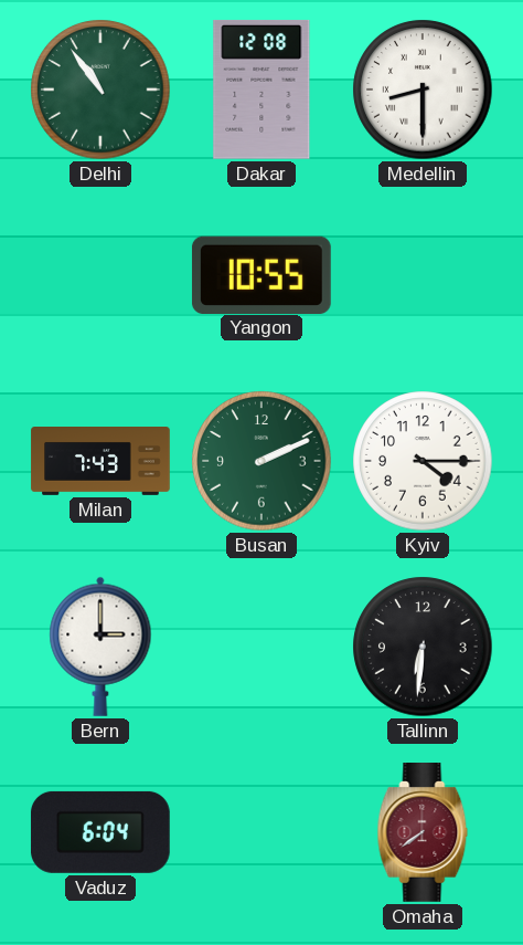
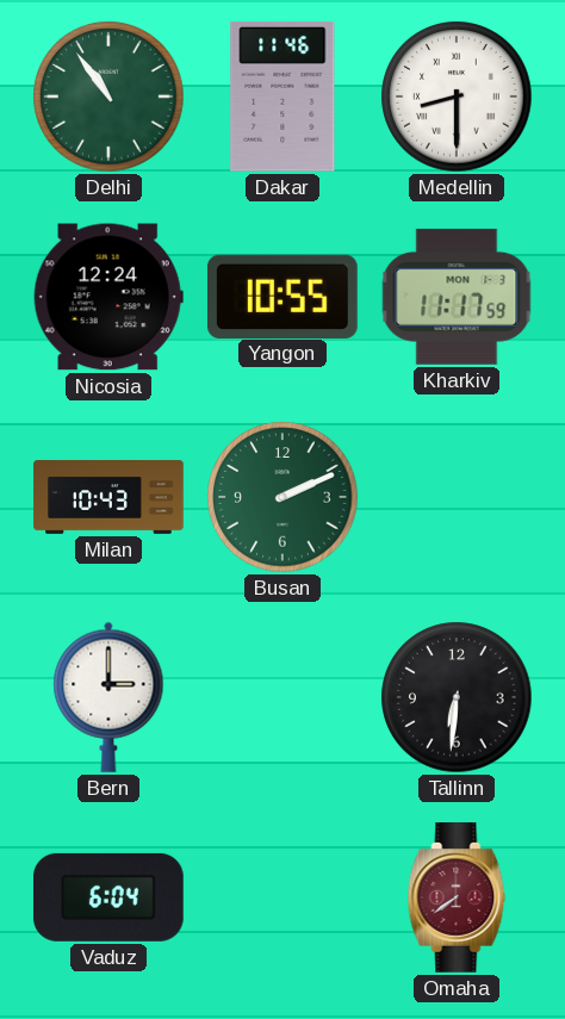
Dakar: 12:08 -> 11:46 (282, 97)
Nicosia: none -> 12:24 (108, 297)
Kharkiv: none -> 11:17 (457, 297)
Milan: 7:43 -> 10:43 (108, 498)
Kyiv: 4:15 -> none (423, 461)
